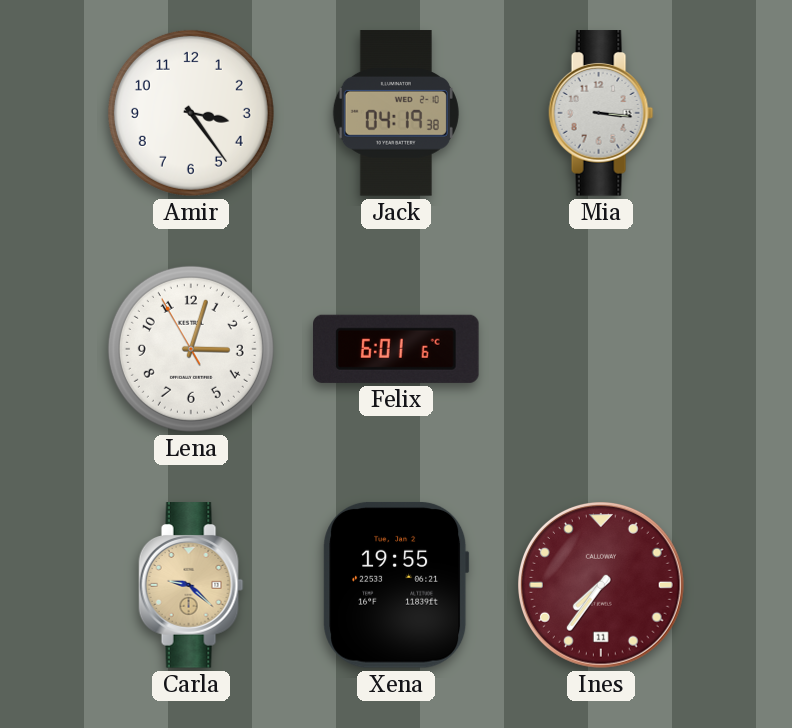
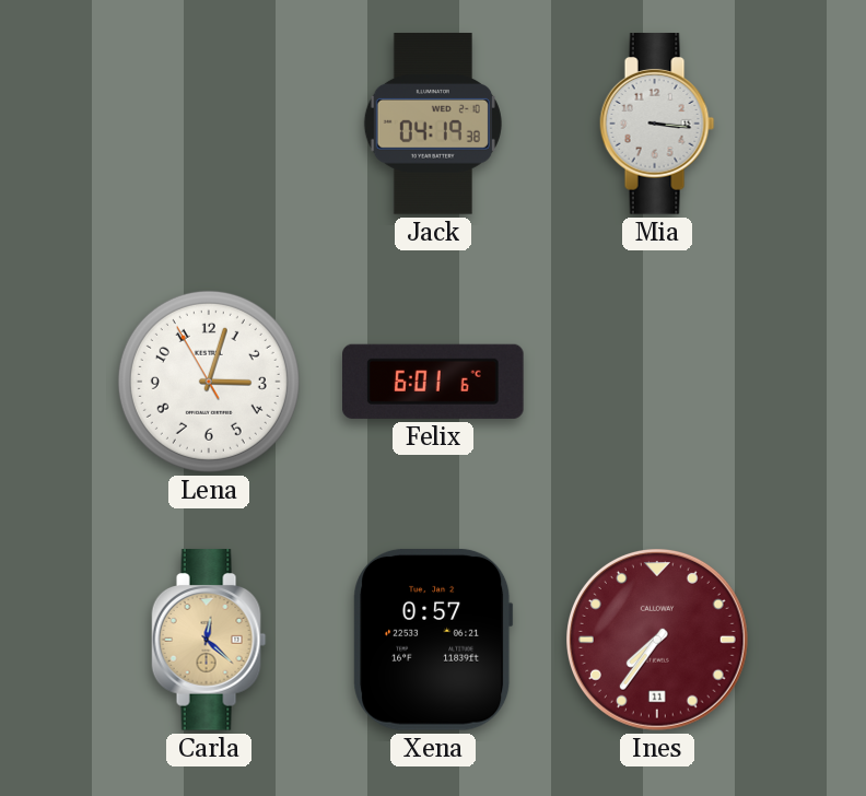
Amir: 3:24 -> none (191, 113)
Carla: 9:22 -> 12:22 (209, 640)
Xena: 19:55 -> 0:57 (433, 640)
